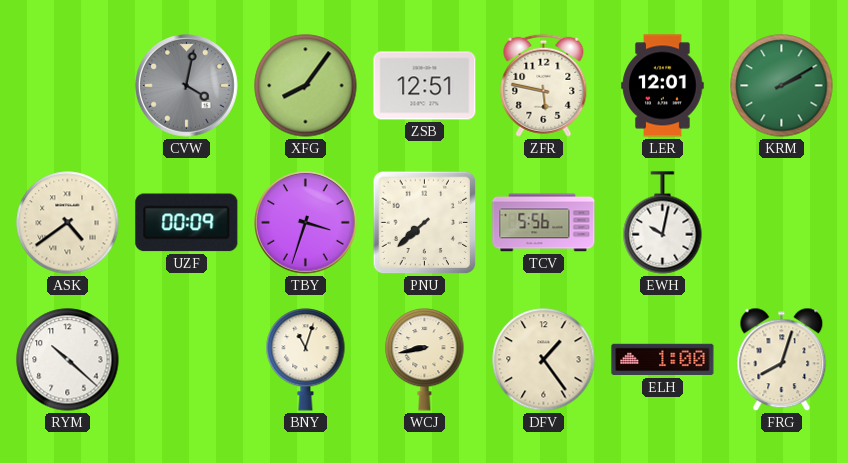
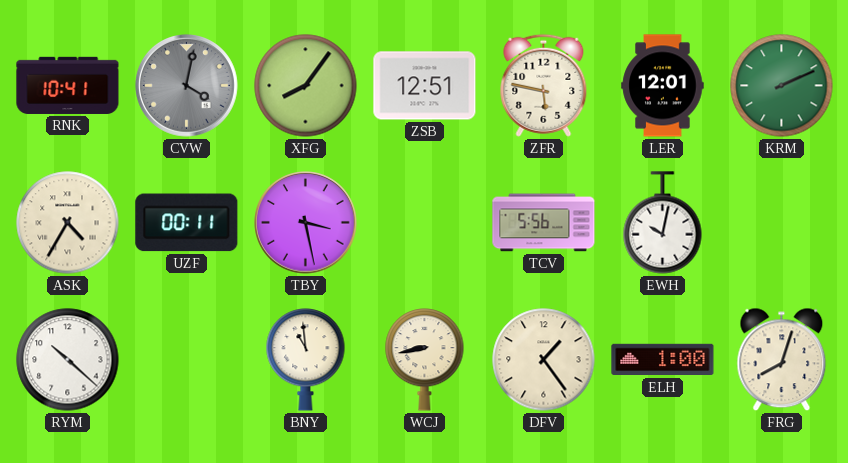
RNK: none -> 10:41 (68, 85)
KRM: 2:10 -> 2:11 (782, 86)
ASK: 4:39 -> 4:35 (68, 223)
UZF: 00:09 -> 00:11 (187, 223)
TBY: 3:33 -> 3:28 (306, 223)
PNU: 7:38 -> none (425, 223)
BNY: 11:03 -> 10:59 (306, 360)
